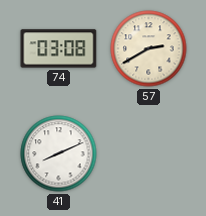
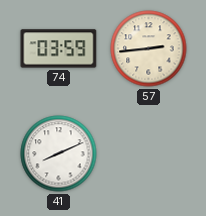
74: 03:08 -> 03:59 (59, 49)
57: 2:40 -> 2:44 (149, 49)
